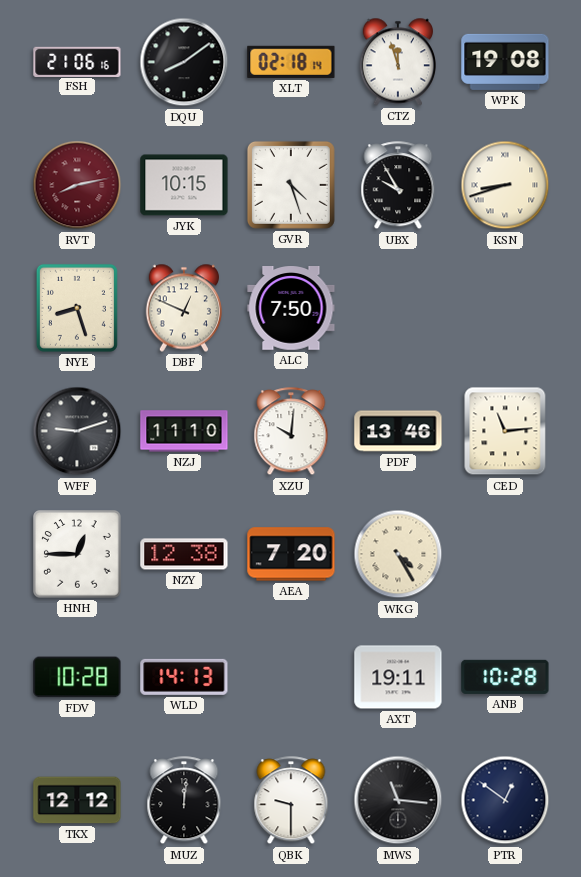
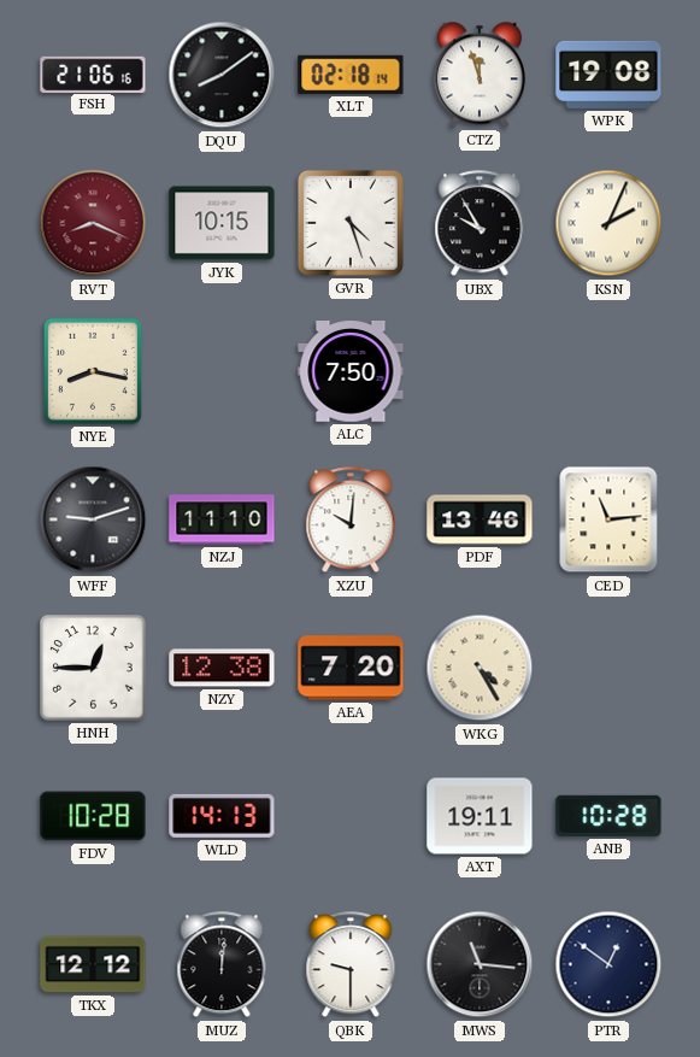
RVT: 8:13 -> 8:19 (93, 223)
KSN: 8:42 -> 2:04 (608, 223)
NYE: 8:27 -> 8:17 (93, 371)
DBF: 12:49 -> none (183, 308)
